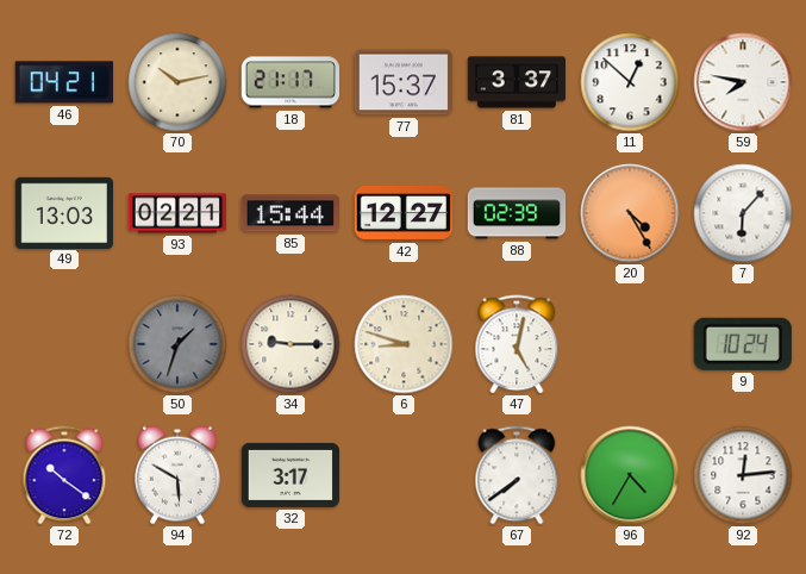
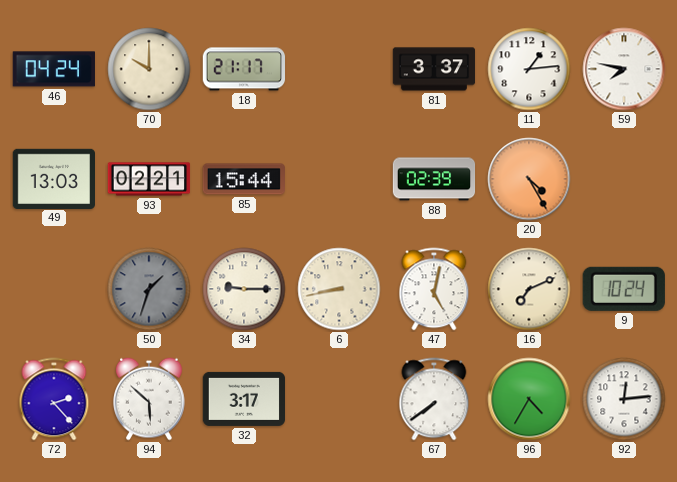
46: 04:21 -> 04:24 (53, 69)
70: 10:13 -> 10:00 (149, 69)
77: 15:37 -> none (404, 82)
11: 12:52 -> 1:14 (529, 69)
42: 12:27 -> none (404, 213)
7: 6:07 -> none (743, 213)
6: 8:48 -> 8:43 (339, 289)
16: none -> 7:11 (529, 289)
72: 10:21 -> 2:23 (54, 399)
94: 5:50 -> 5:52 (150, 399)
